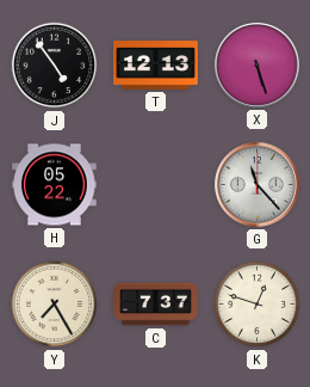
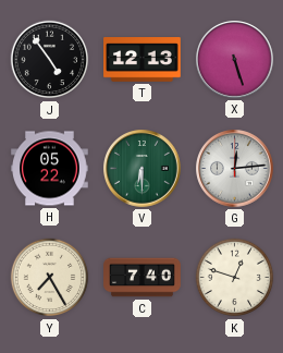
V: none -> 6:30 (143, 169)
G: 11:23 -> 12:14 (235, 169)
C: 7:37 -> 7:40 (143, 278)
